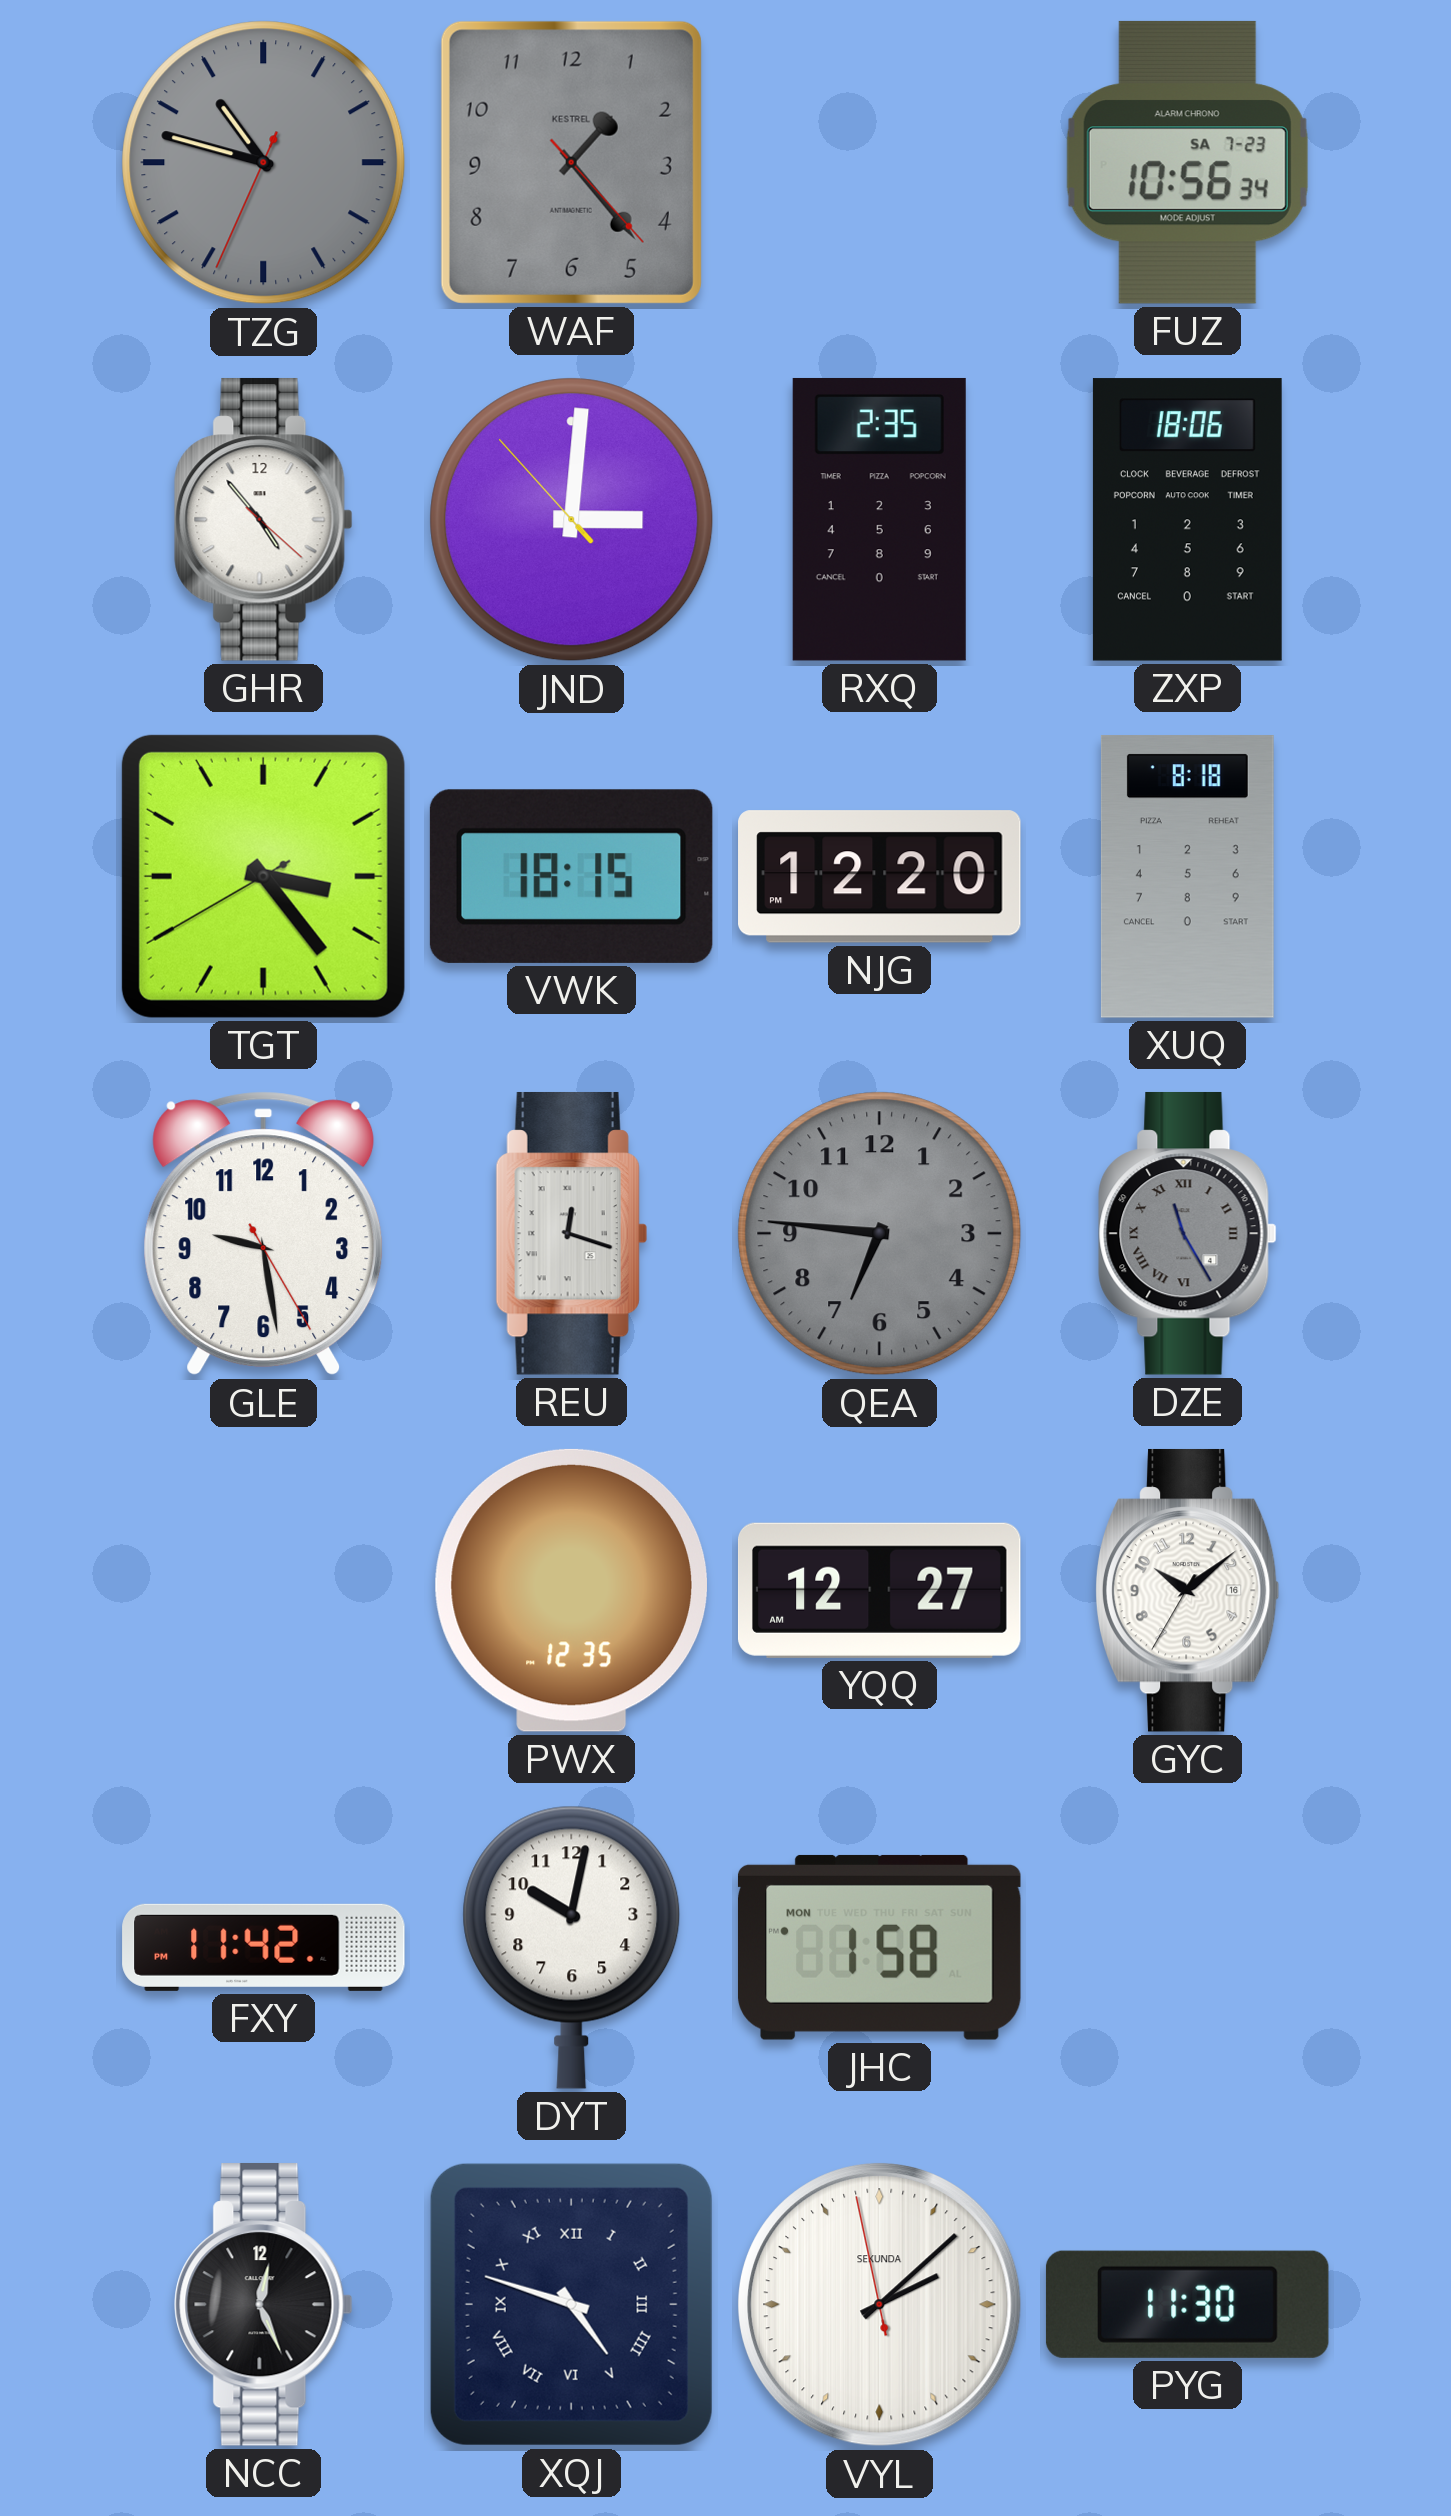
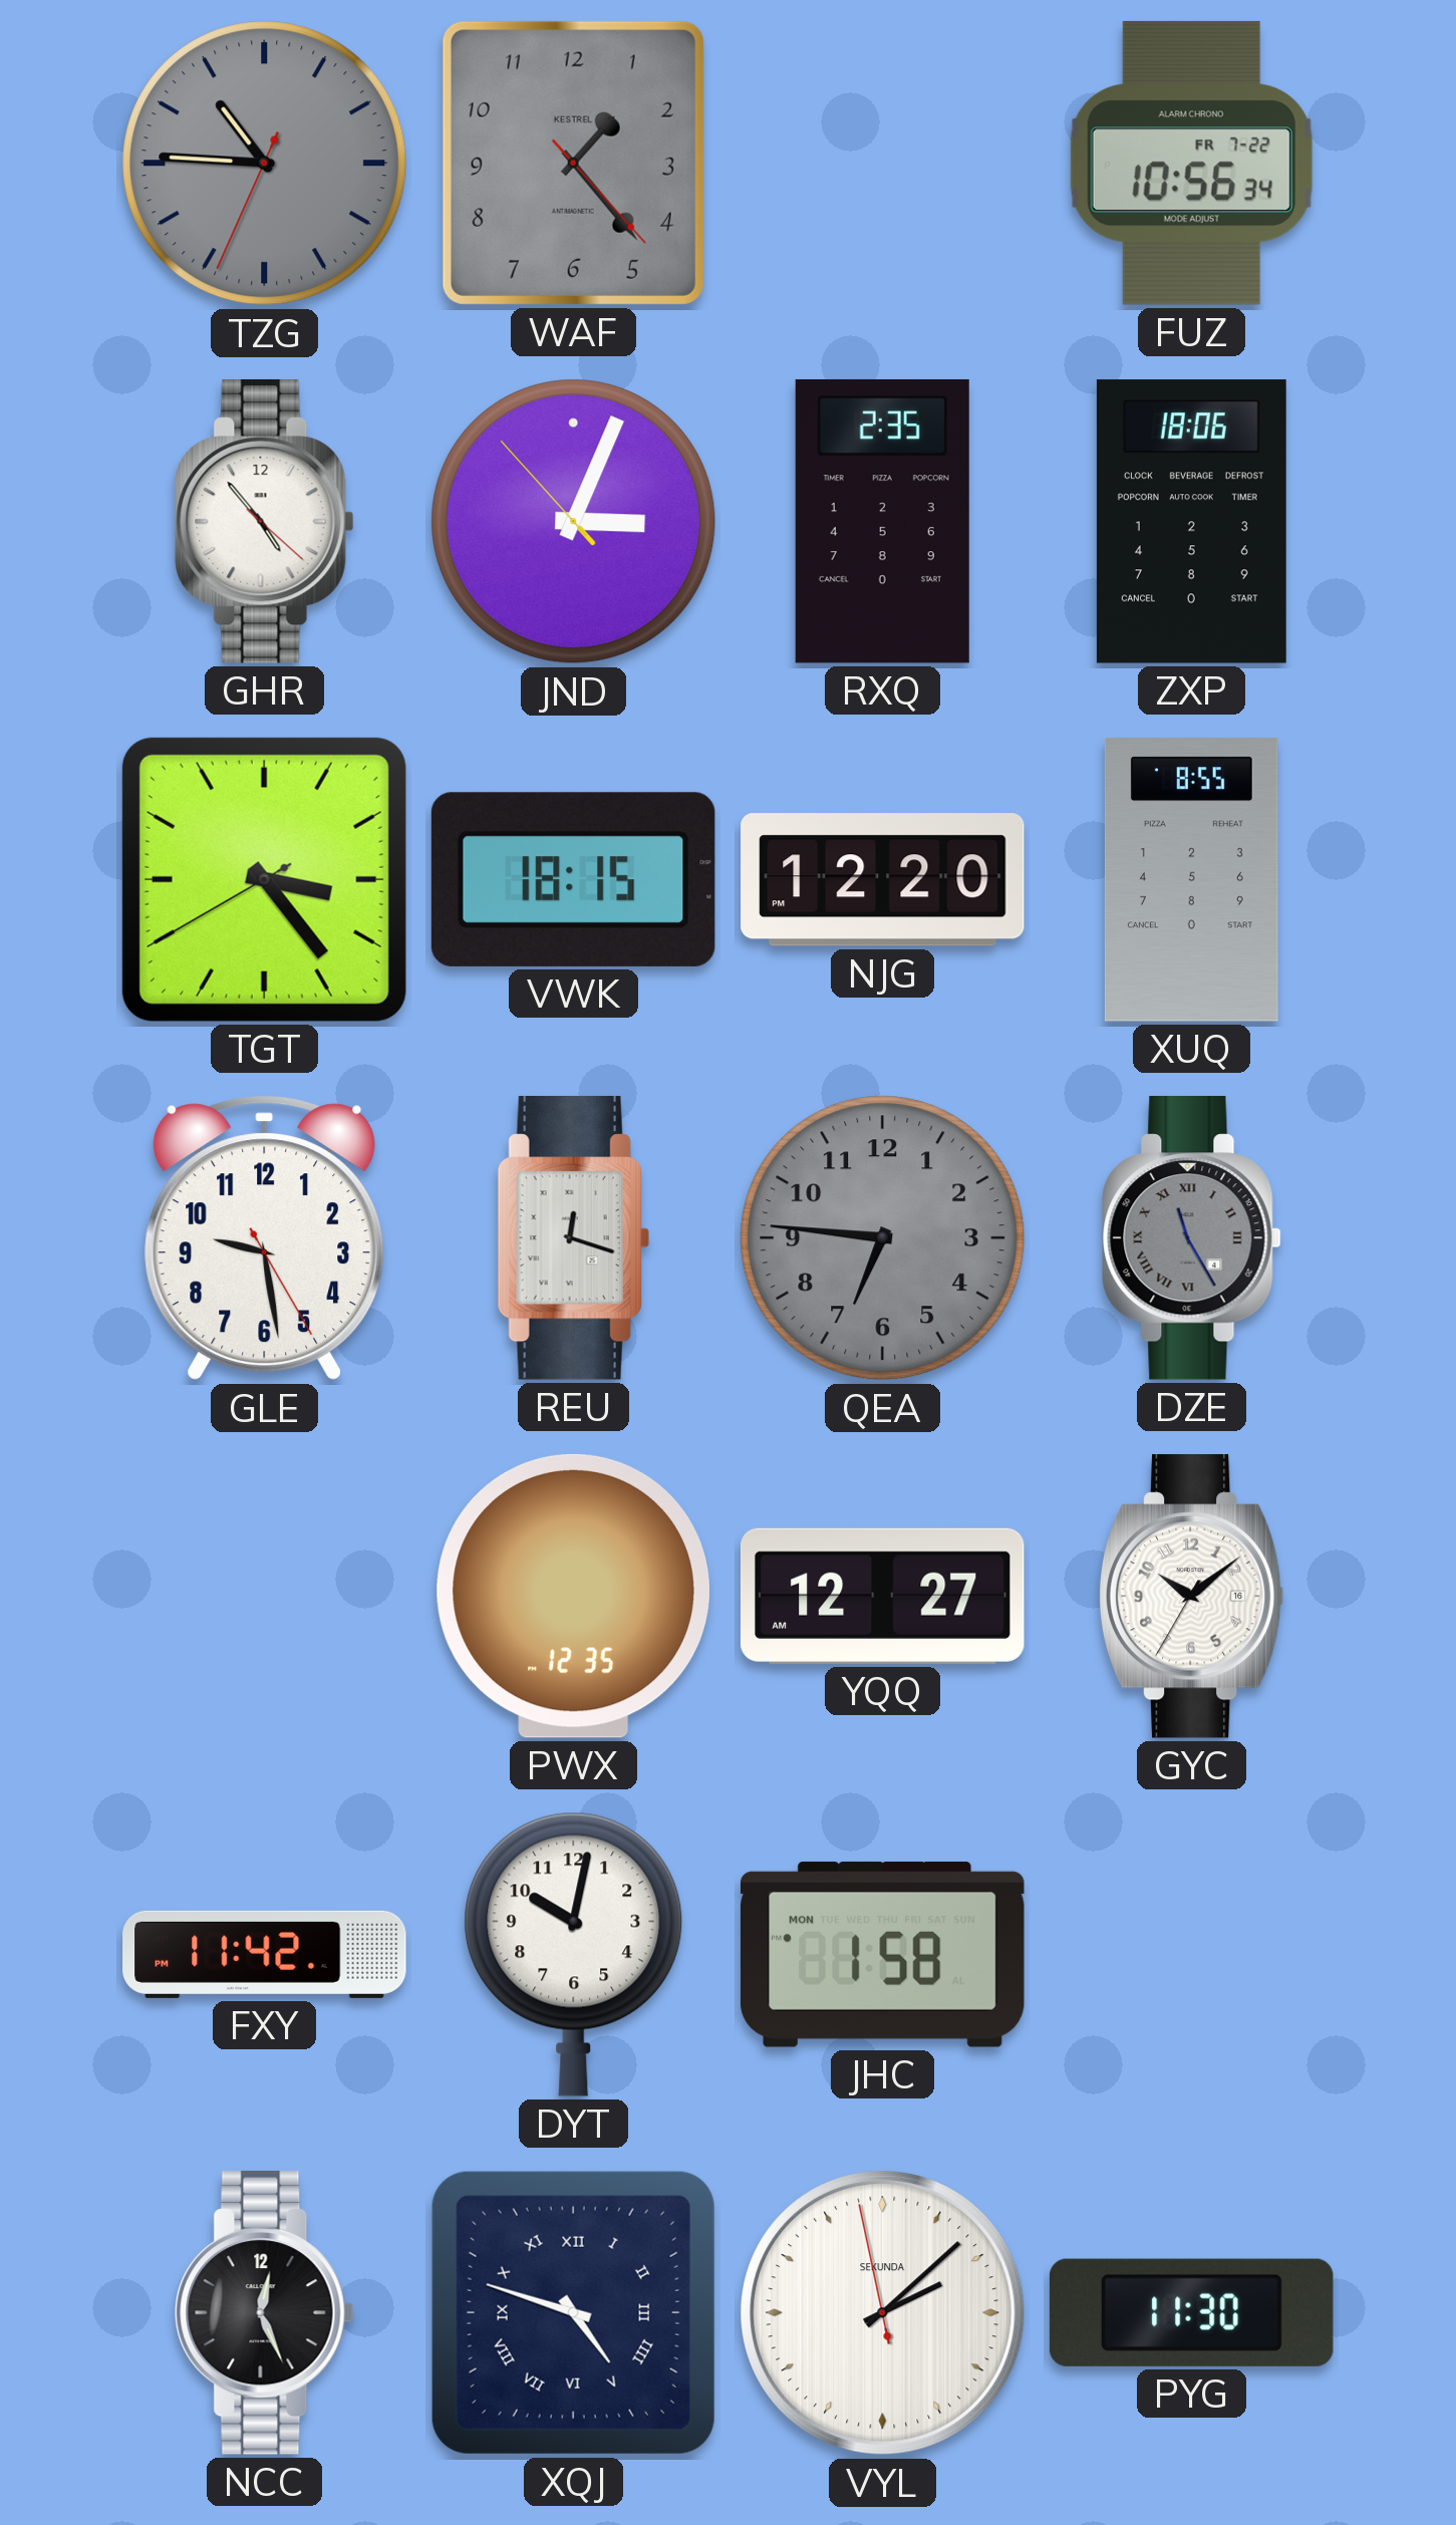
TZG: 10:47 -> 10:45 (265, 164)
FUZ date: SA 7-23 -> FR 7-22 (1191, 163)
JND: 3:00 -> 3:03 (574, 522)
XUQ: 8:18 -> 8:55 (1191, 880)
